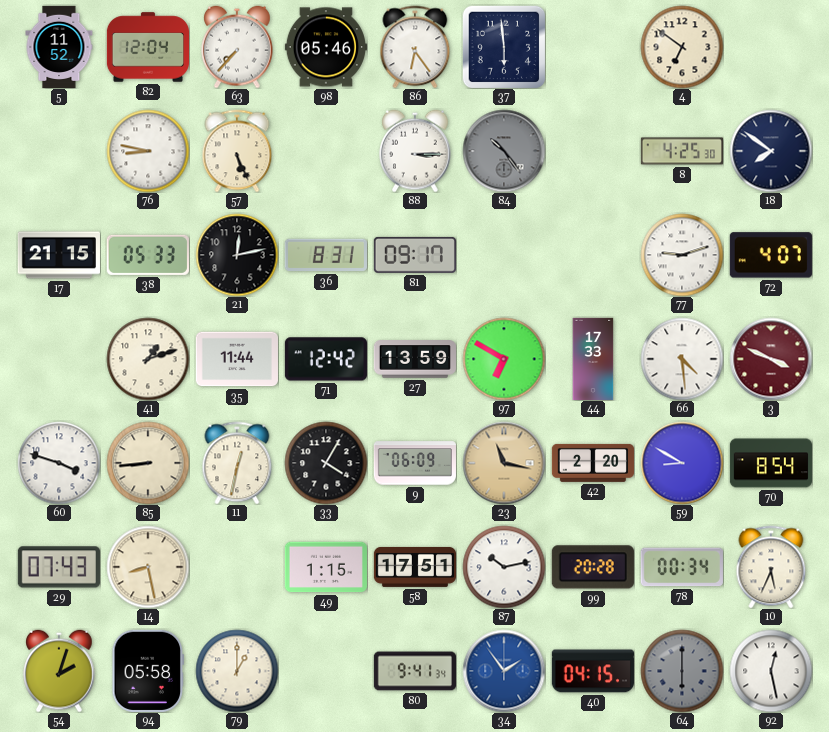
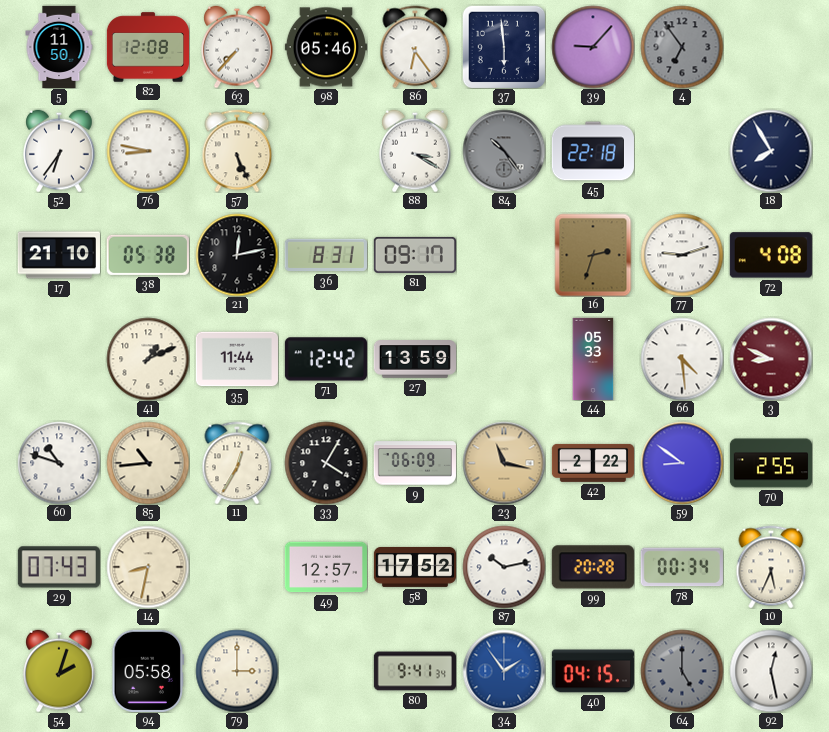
5: 11:52 -> 11:50 (59, 46)
82: 12:04 -> 12:08 (147, 47)
39: none -> 9:07 (593, 47)
4: 6:51 -> 6:54 (682, 47)
4 dial: cream -> grey (682, 47)
52: none -> 6:36 (59, 151)
88: 3:15 -> 3:20 (415, 151)
45: none -> 22:18 (593, 151)
8: 4:25 -> none (681, 151)
18: 7:51 -> 7:55 (771, 151)
17: 21:15 -> 21:10 (59, 255)
38: 05:33 -> 05:38 (148, 255)
16: none -> 2:33 (593, 255)
72: 4:07 -> 4:08 (771, 255)
41: 1:12 -> 1:11 (148, 359)
97: 6:50 -> none (504, 359)
44: 17:33 -> 05:33 (593, 358)
3: 3:49 -> 8:49 (771, 359)
60: 3:48 -> 10:48 (59, 463)
85: 8:44 -> 10:44 (148, 463)
11: 12:32 -> 12:35 (237, 463)
42: 2:20 -> 2:22 (593, 463)
59: 8:50 -> 8:51 (682, 463)
70: 8:54 -> 2:55 (770, 463)
14: 8:28 -> 8:32 (148, 567)
49: 1:15 -> 12:57 (326, 567)
58: 17:51 -> 17:52 (414, 567)
79: 1:00 -> 3:00 (237, 671)
64: 6:00 -> 5:00 (682, 671)
